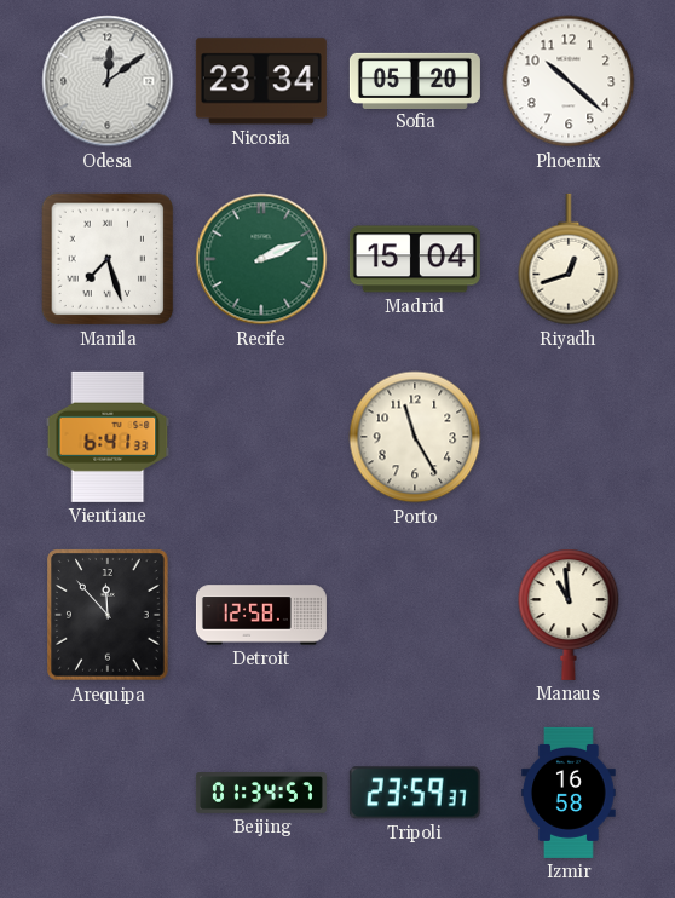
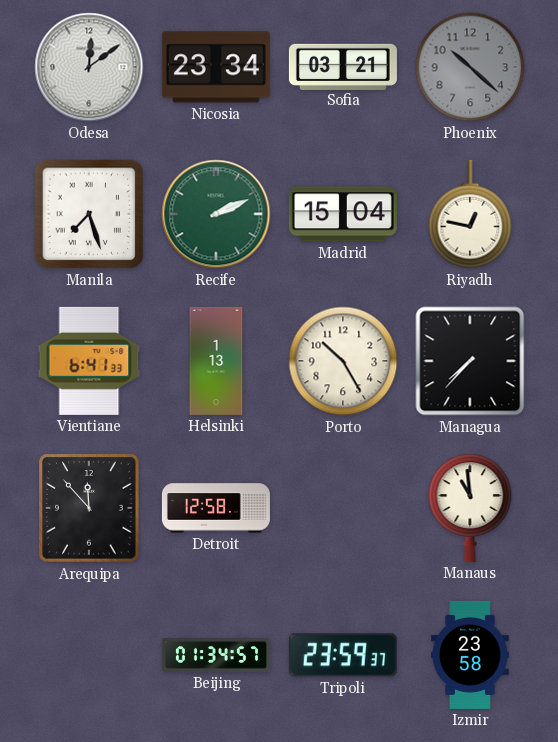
Sofia: 05:20 -> 03:21 (343, 66)
Phoenix dial: white -> grey (470, 67)
Riyadh: 12:42 -> 12:47 (470, 214)
Helsinki: none -> 1:13 (216, 361)
Porto: 11:25 -> 10:25 (343, 361)
Managua: none -> 7:37 (470, 361)
Izmir: 16:58 -> 23:58 (470, 655)
